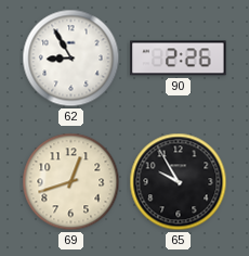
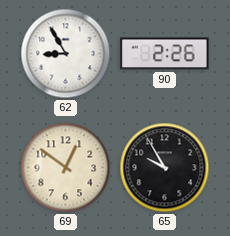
69: 12:42 -> 12:51 (66, 168)
